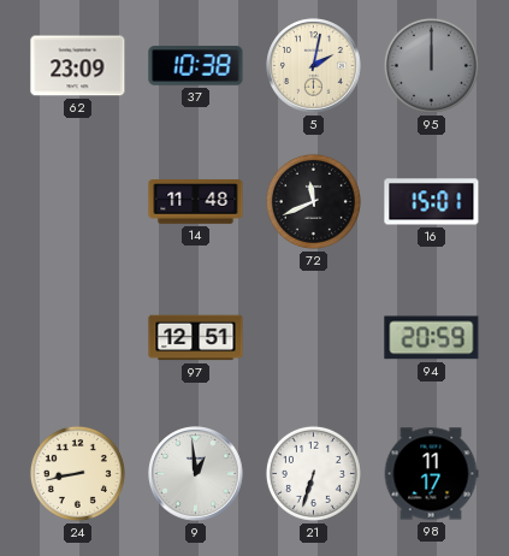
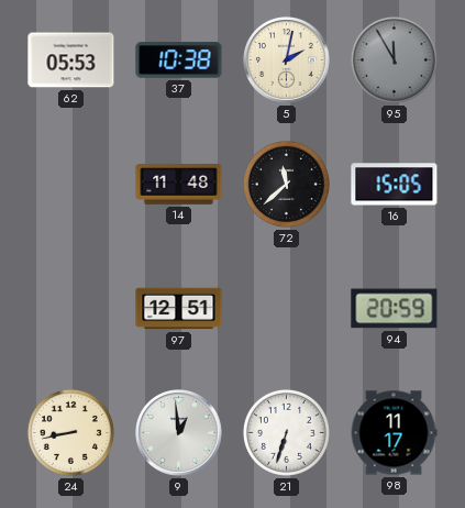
62: 23:09 -> 05:53 (71, 60)
95: 12:00 -> 11:55 (394, 59)
72: 11:41 -> 11:38 (286, 184)
16: 15:01 -> 15:05 (395, 185)
